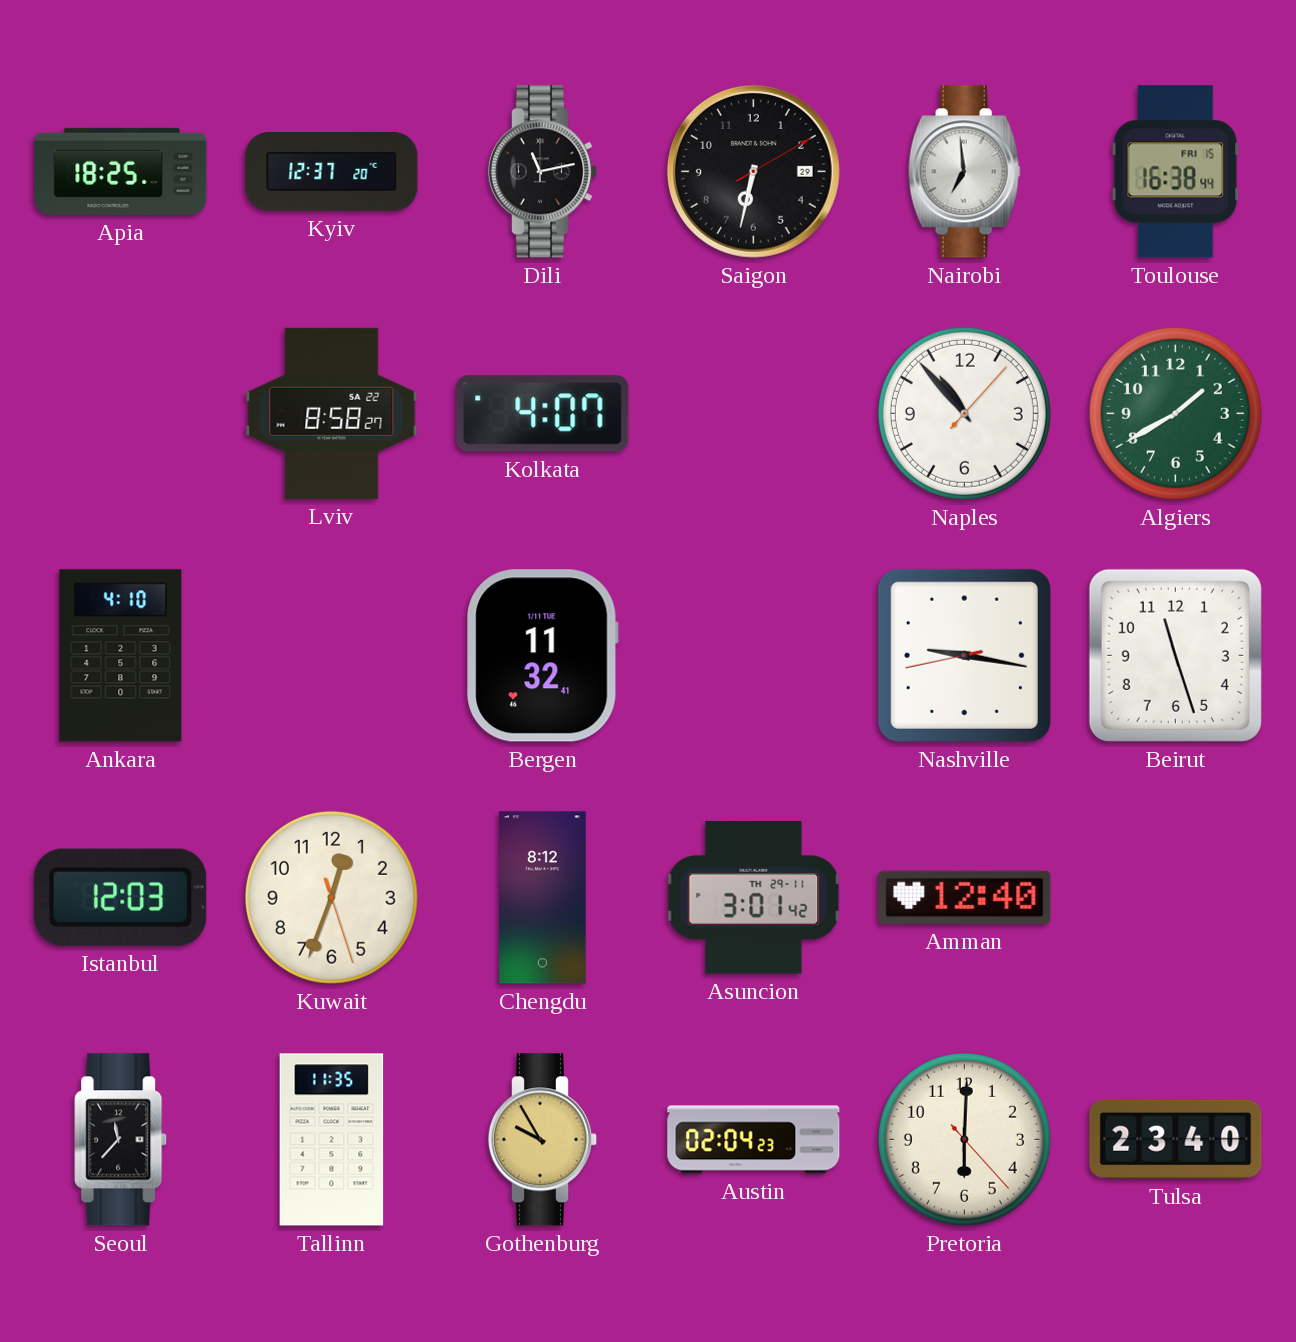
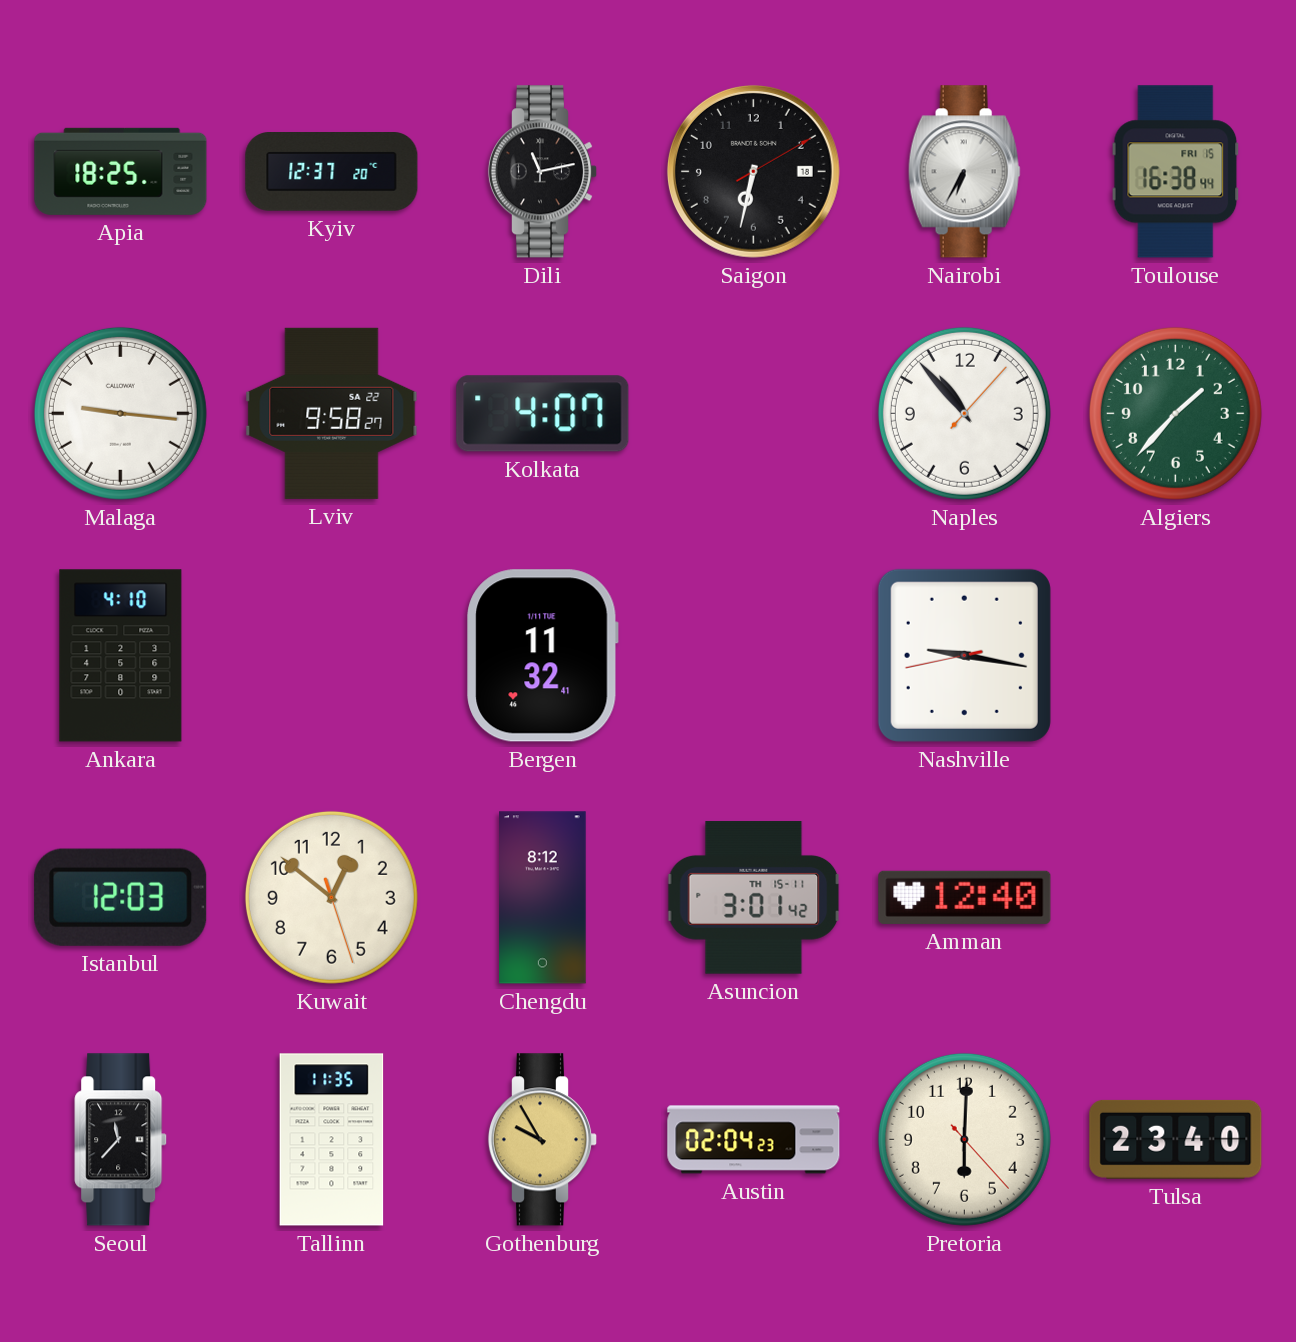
Saigon date: 29 -> 18 (753, 171)
Nairobi: 6:59 -> 6:35 (964, 172)
Malaga: none -> 9:16 (120, 413)
Lviv: 8:58 -> 9:58 (332, 413)
Algiers: 1:40 -> 1:37 (1175, 413)
Beirut: 11:27 -> none (1175, 655)
Kuwait: 12:33 -> 12:51 (331, 897)
Asuncion date: TH 29-11 -> TH 15-11 (754, 898)
